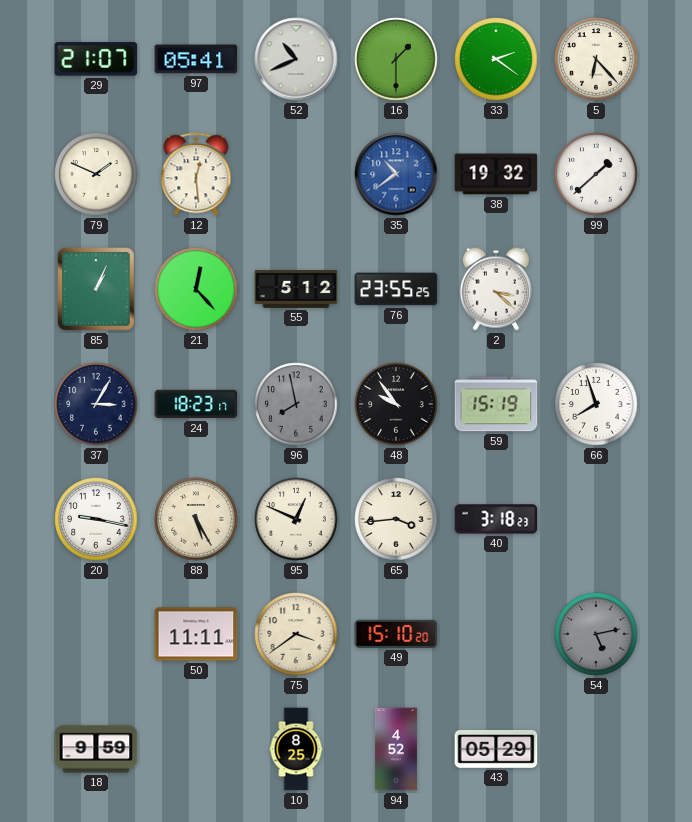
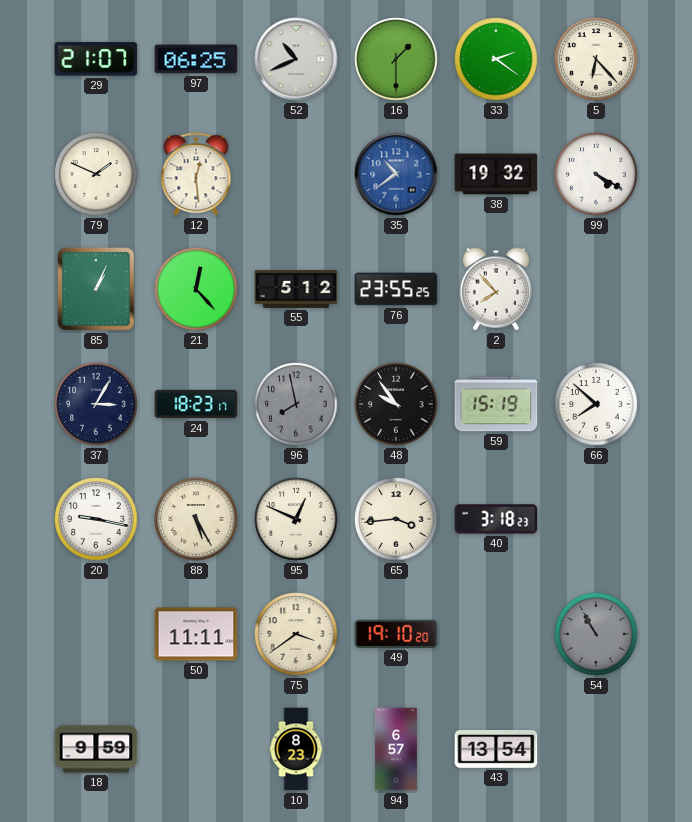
97: 05:41 -> 06:25 (196, 59)
99: 1:38 -> 4:20 (596, 174)
2: 3:22 -> 7:53 (496, 289)
66: 7:57 -> 7:52 (596, 404)
49: 15:10 -> 19:10 (396, 634)
54: 5:13 -> 10:55 (596, 634)
10: 8:25 -> 8:23 (296, 749)
94: 4:52 -> 6:57 (396, 749)
43: 05:29 -> 13:54 (496, 750)
